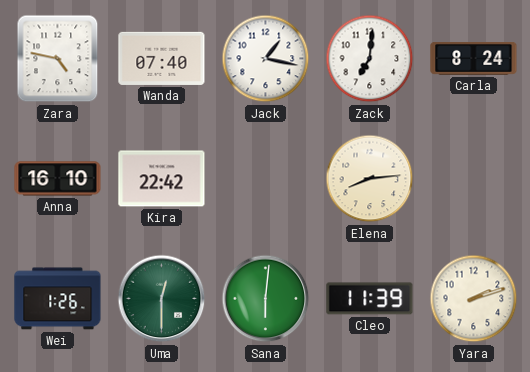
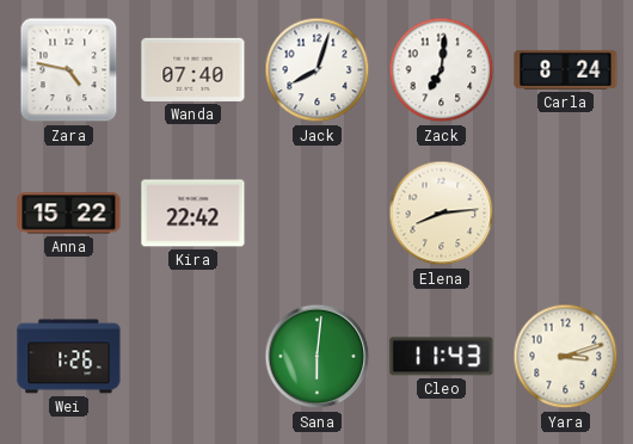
Jack: 1:17 -> 8:03 (318, 70)
Anna: 16:10 -> 15:22 (69, 214)
Uma: 12:30 -> none (162, 299)
Cleo: 11:39 -> 11:43 (442, 357)
Yara: 2:12 -> 3:12 (566, 357)
